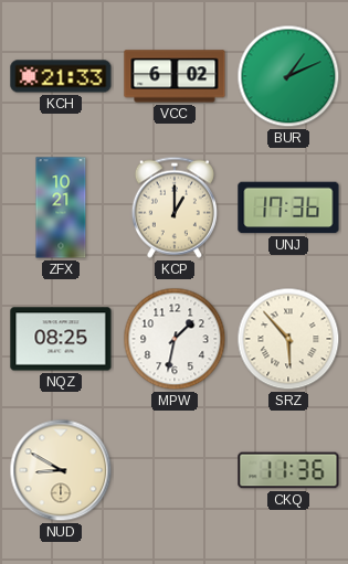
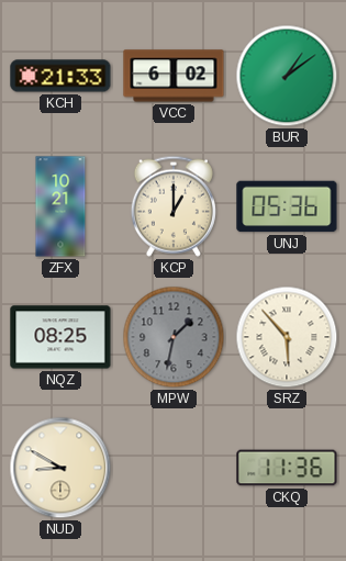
BUR: 1:11 -> 1:09 (287, 76)
UNJ: 17:36 -> 05:36 (287, 206)
MPW dial: white -> grey (174, 337)
